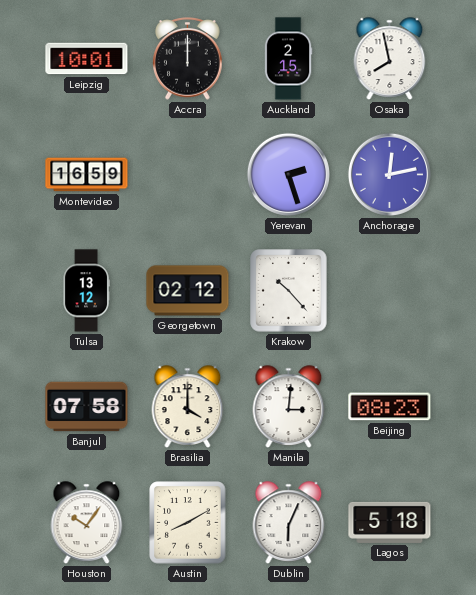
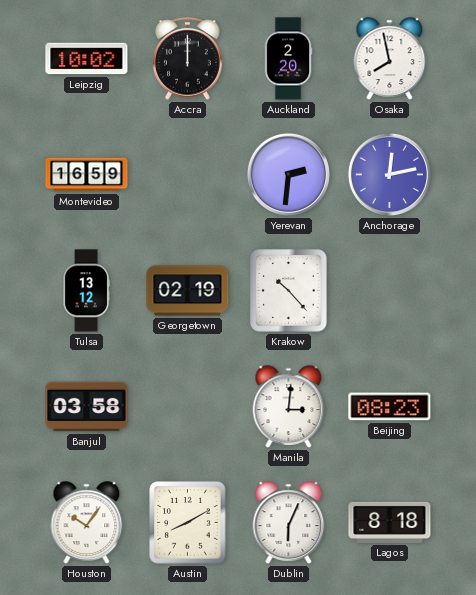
Leipzig: 10:01 -> 10:02 (87, 59)
Auckland: 2:15 -> 2:20 (288, 59)
Yerevan: 2:27 -> 2:31 (288, 174)
Georgetown: 02:12 -> 02:19 (188, 291)
Banjul: 07:58 -> 03:58 (87, 407)
Brasilia: 4:00 -> none (188, 407)
Lagos: 5:18 -> 8:18 (390, 522)
